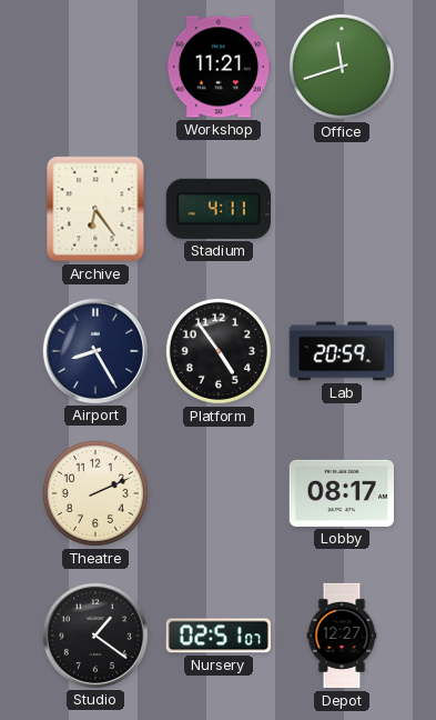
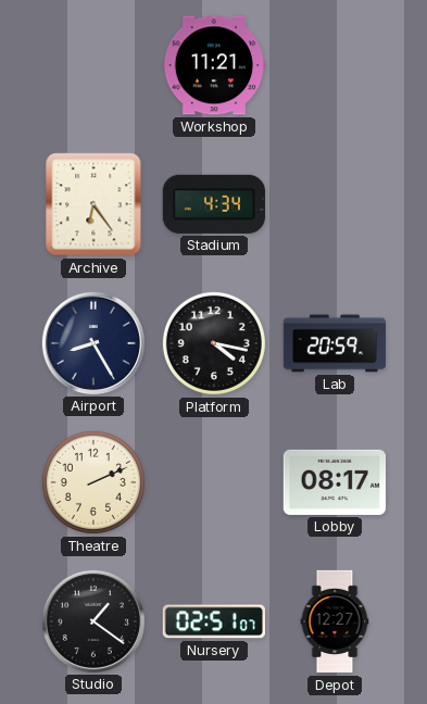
Office: 11:42 -> none (342, 67)
Stadium: 4:11 -> 4:34 (214, 204)
Platform: 4:54 -> 4:17 (214, 343)
